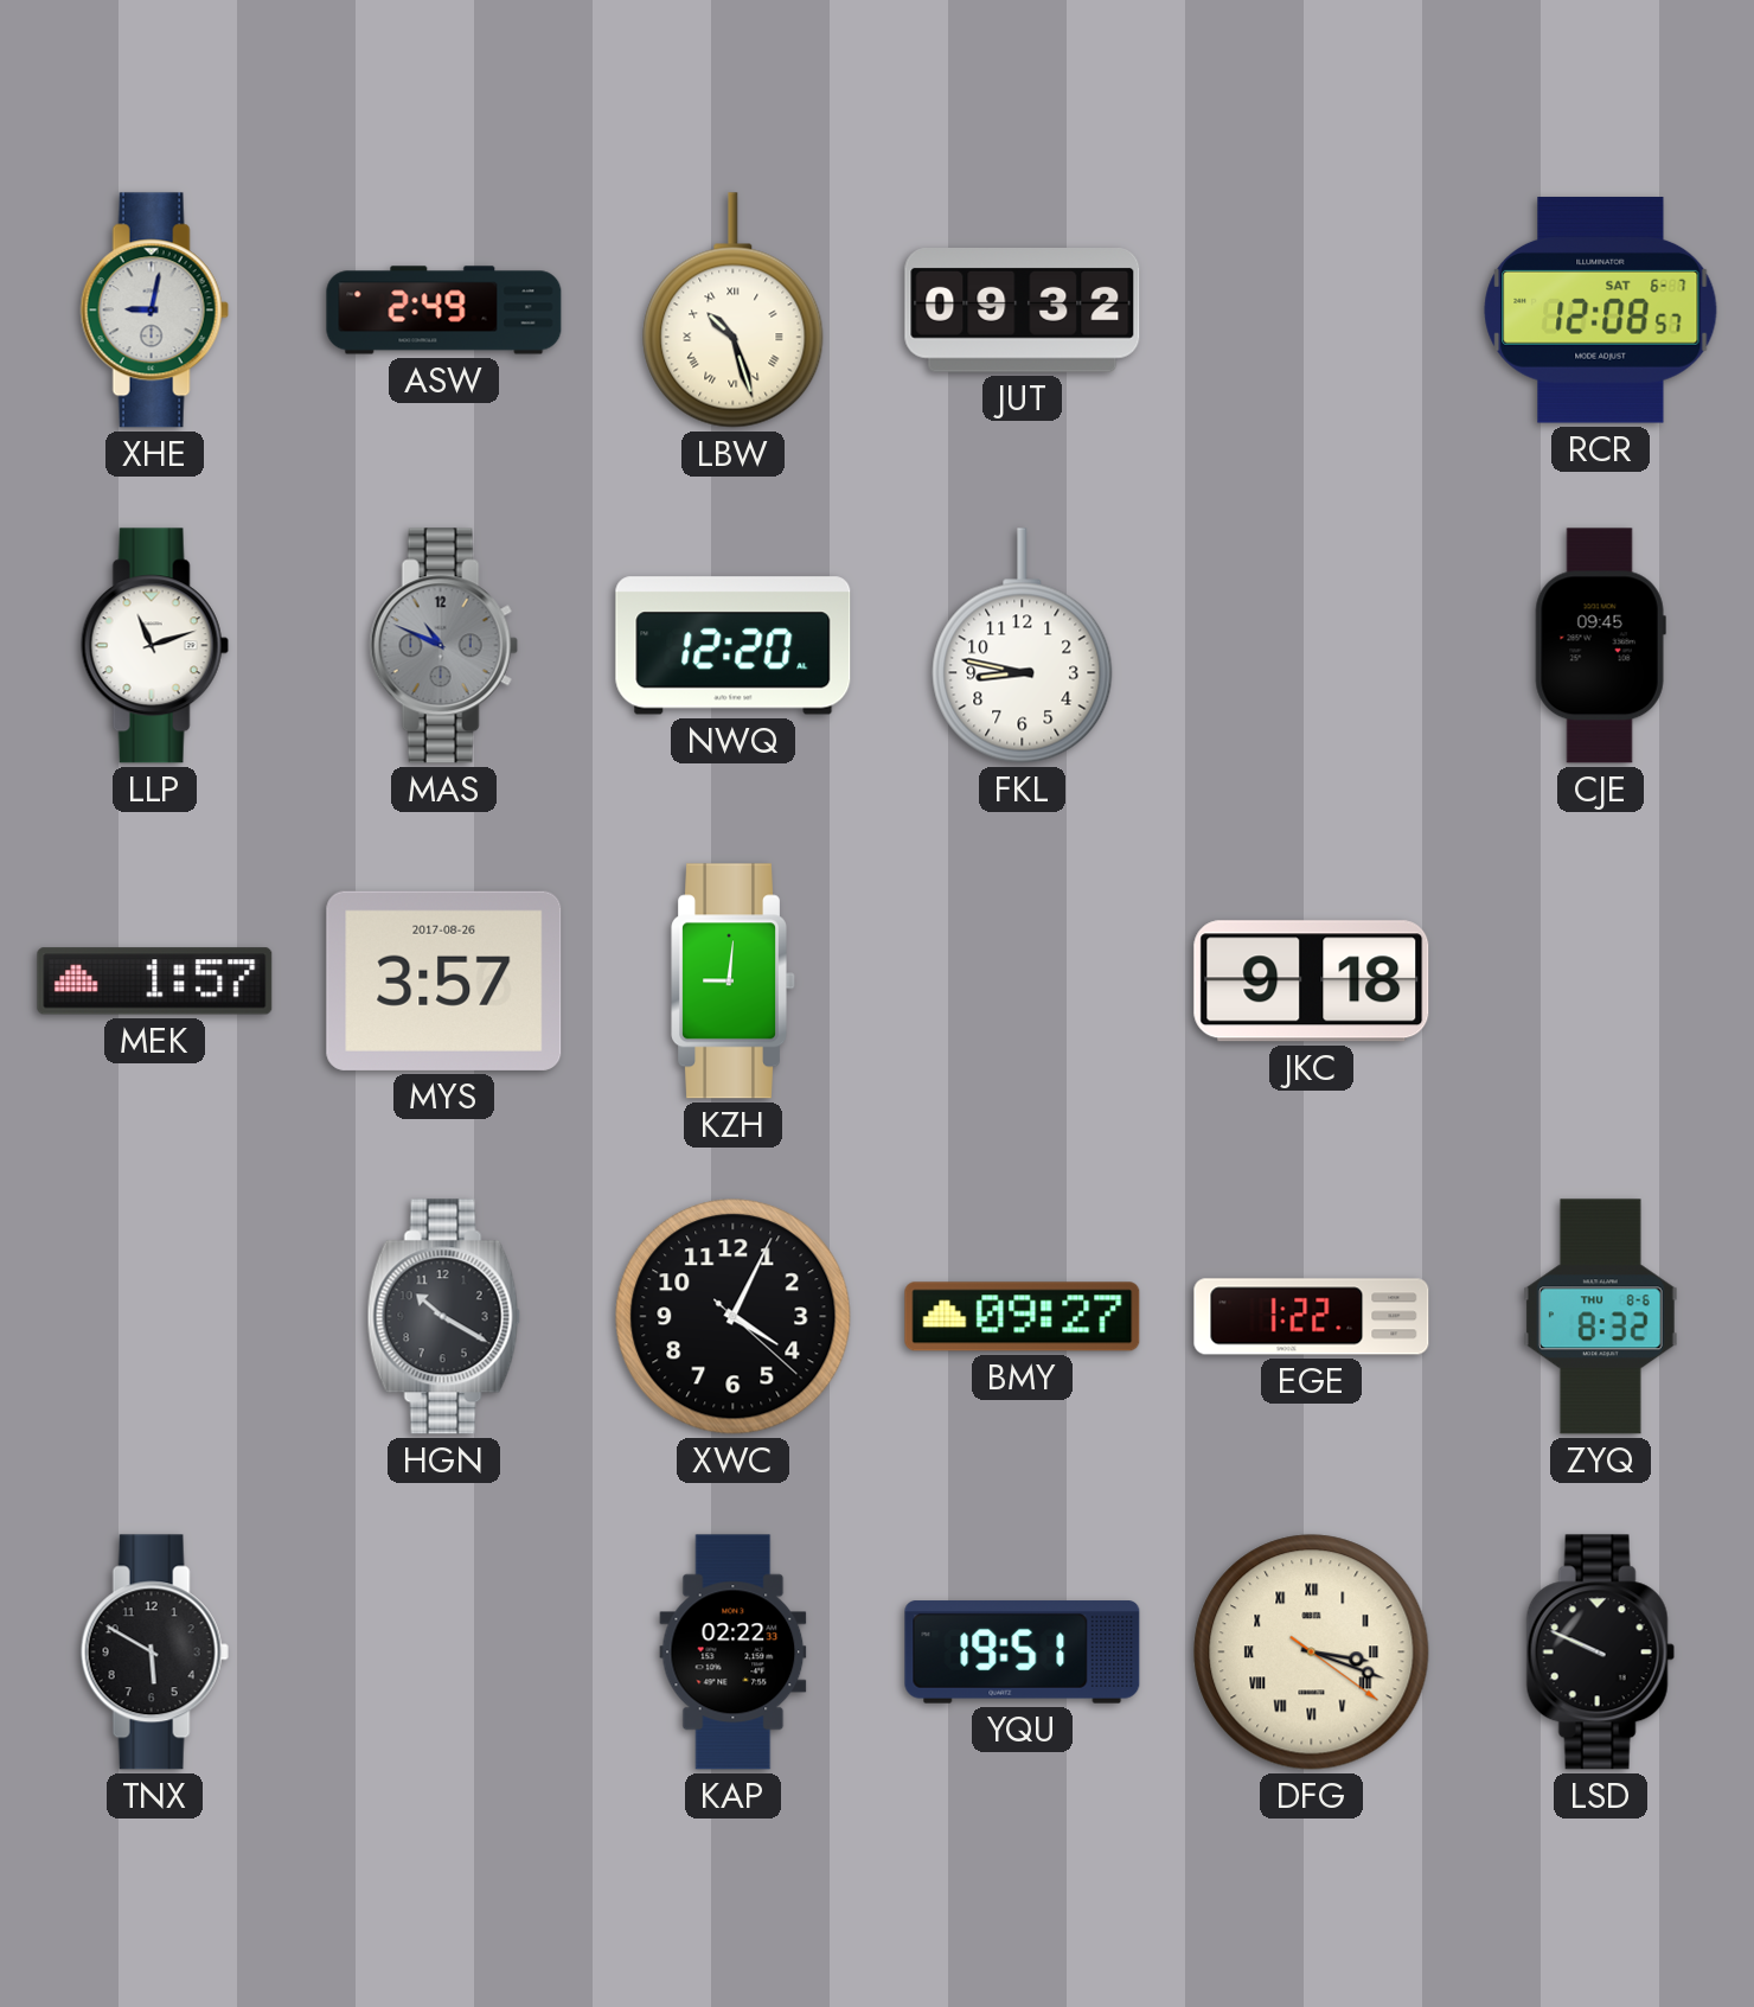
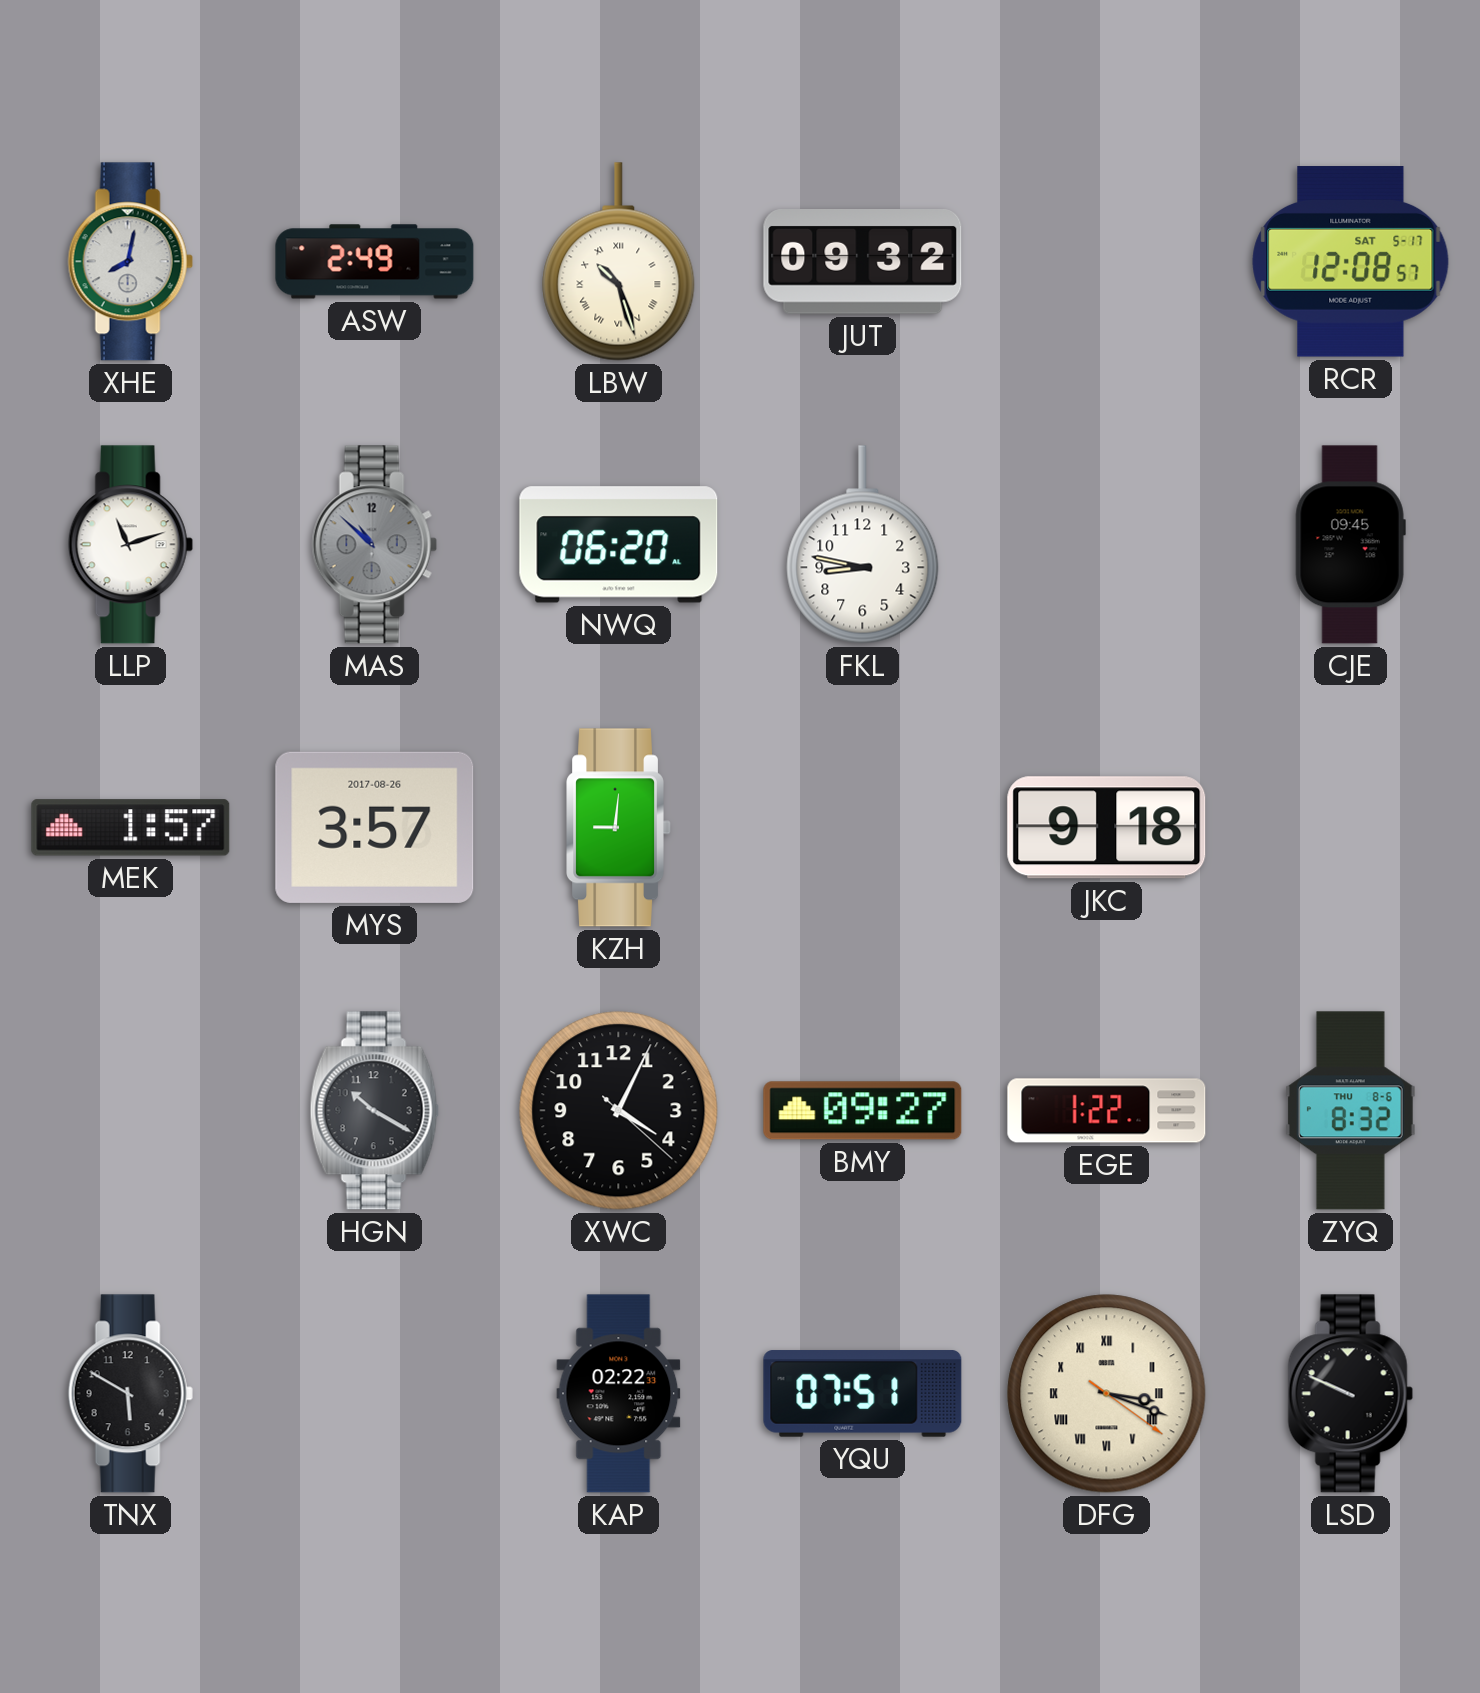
XHE: 9:02 -> 8:02 (130, 262)
RCR date: SAT 6-7 -> SAT 5-17 (1351, 262)
MAS: 10:49 -> 10:52 (374, 545)
NWQ: 12:20 -> 06:20 (619, 545)
YQU: 19:51 -> 07:51 (863, 1394)
